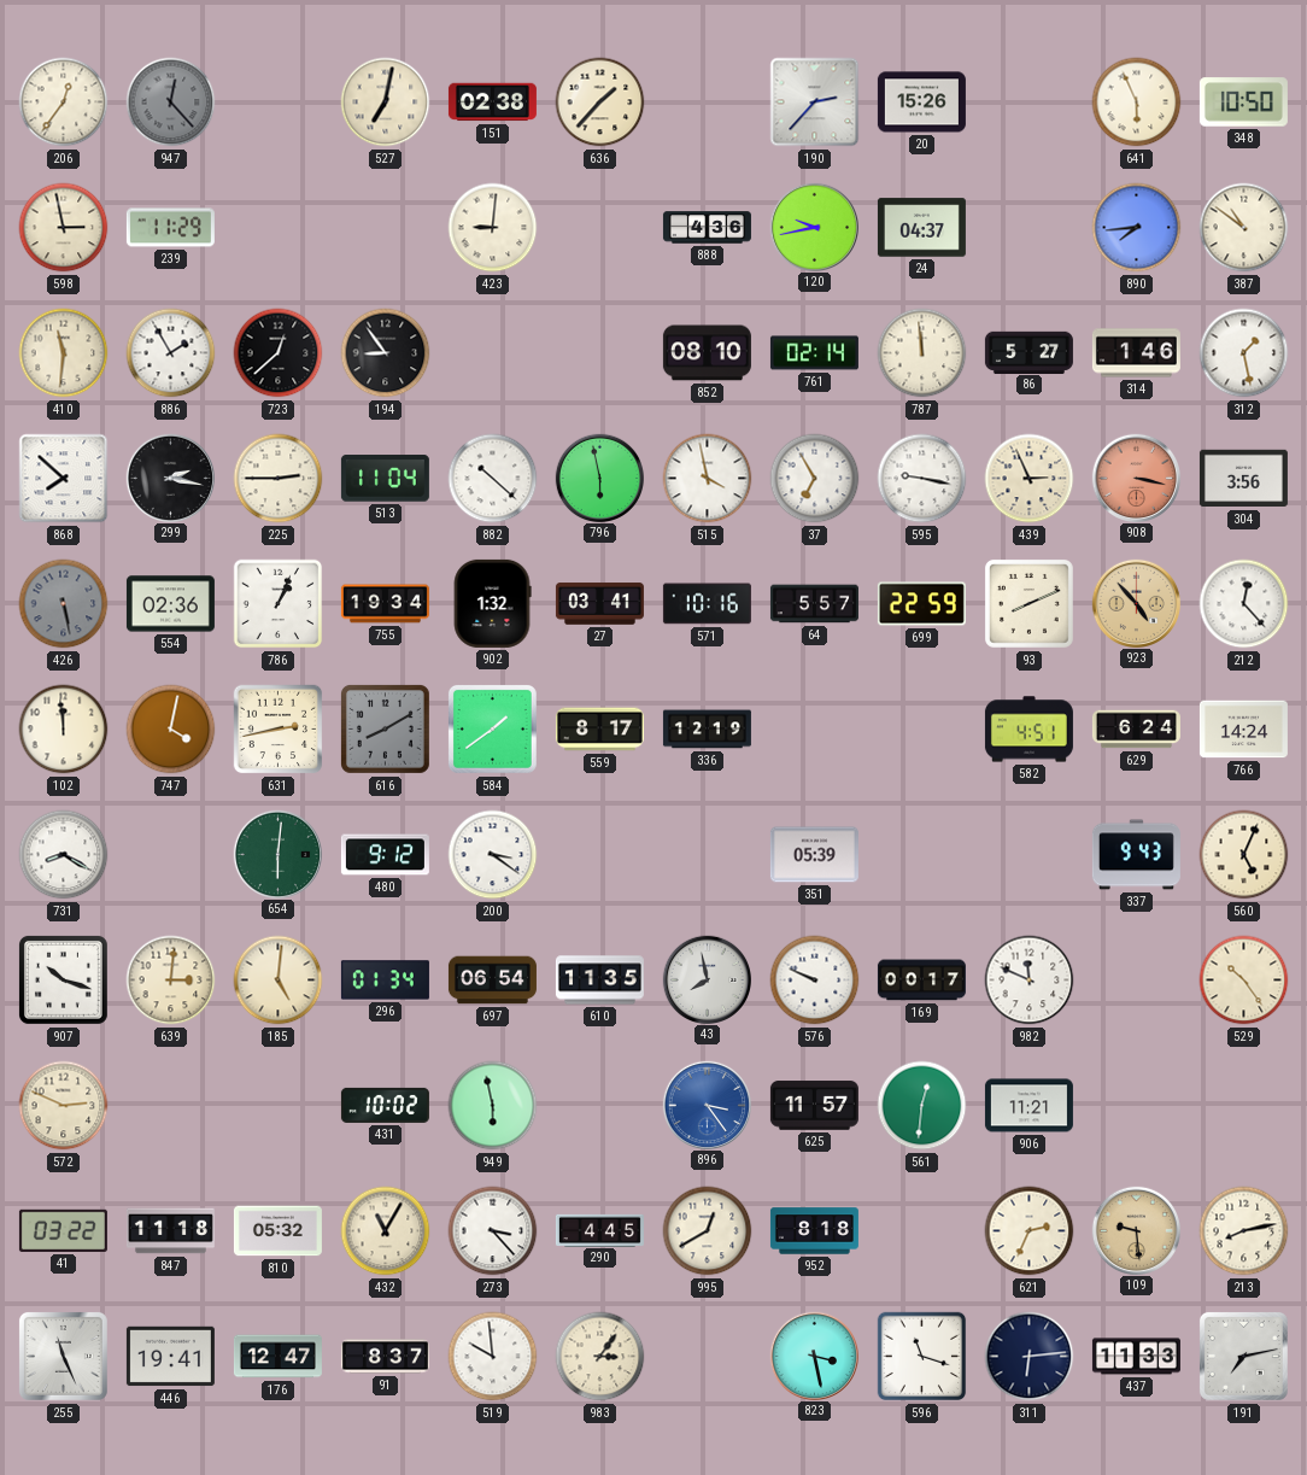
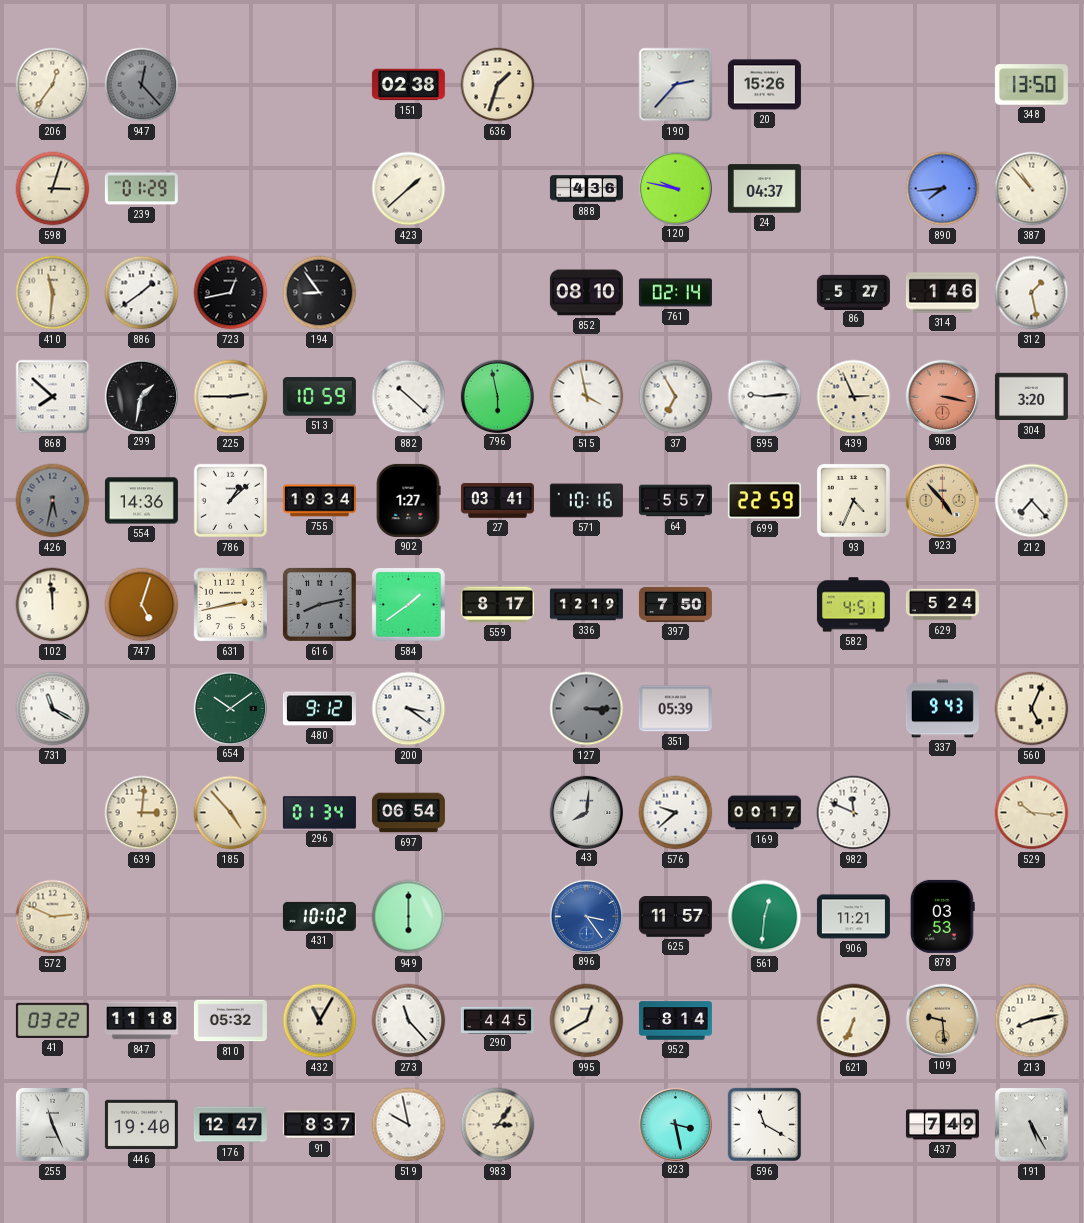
527: 7:02 -> none (386, 103)
636: 1:37 -> 1:33 (498, 85)
641: 5:56 -> none (1137, 103)
348: 10:50 -> 13:50 (1031, 85)
598: 2:58 -> 3:03 (53, 189)
239: 11:29 -> 01:29 (141, 189)
423: 9:01 -> 1:38 (409, 189)
120: 9:43 -> 9:47 (675, 188)
387: 10:51 -> 10:53 (1032, 189)
886: 1:55 -> 1:39 (142, 293)
723: 12:38 -> 12:43 (231, 293)
787: 11:59 -> none (922, 353)
299: 2:17 -> 1:32 (141, 396)
513: 11:04 -> 10:59 (319, 397)
595: 9:17 -> 9:14 (765, 397)
304: 3:56 -> 3:20 (1031, 397)
426: 5:28 -> 5:32 (53, 501)
554: 02:36 -> 14:36 (141, 501)
786: 1:04 -> 1:08 (231, 501)
902: 1:32 -> 1:27 (408, 500)
93: 8:11 -> 4:34 (853, 500)
212: 12:23 -> 7:23 (1032, 501)
747: 4:02 -> 5:03 (142, 605)
616: 8:10 -> 8:13 (319, 604)
397: none -> 7:50 (675, 604)
629: 6:24 -> 5:24 (942, 605)
766: 14:24 -> none (1243, 730)
731: 8:20 -> 11:20 (53, 709)
654: 6:01 -> 10:09 (230, 708)
127: none -> 3:15 (587, 709)
907: 10:18 -> none (63, 979)
185: 5:01 -> 4:53 (231, 813)
610: 11:35 -> none (599, 981)
43: 7:58 -> 8:01 (586, 812)
576: 9:49 -> 9:38 (676, 813)
529: 10:24 -> 10:16 (1032, 813)
949: 5:58 -> 6:00 (409, 917)
878: none -> 03:53 (942, 916)
273: 3:23 -> 11:23 (409, 1021)
952: 8:18 -> 8:14 (675, 1021)
621: 2:34 -> 6:34 (854, 1021)
446: 19:41 -> 19:40 (141, 1125)
519: 9:59 -> 9:58 (409, 1125)
596: 11:18 -> 11:20 (765, 1125)
311: 6:14 -> none (1030, 1357)
437: 11:33 -> 7:49 (942, 1125)
191: 7:13 -> 5:25 (1031, 1124)
